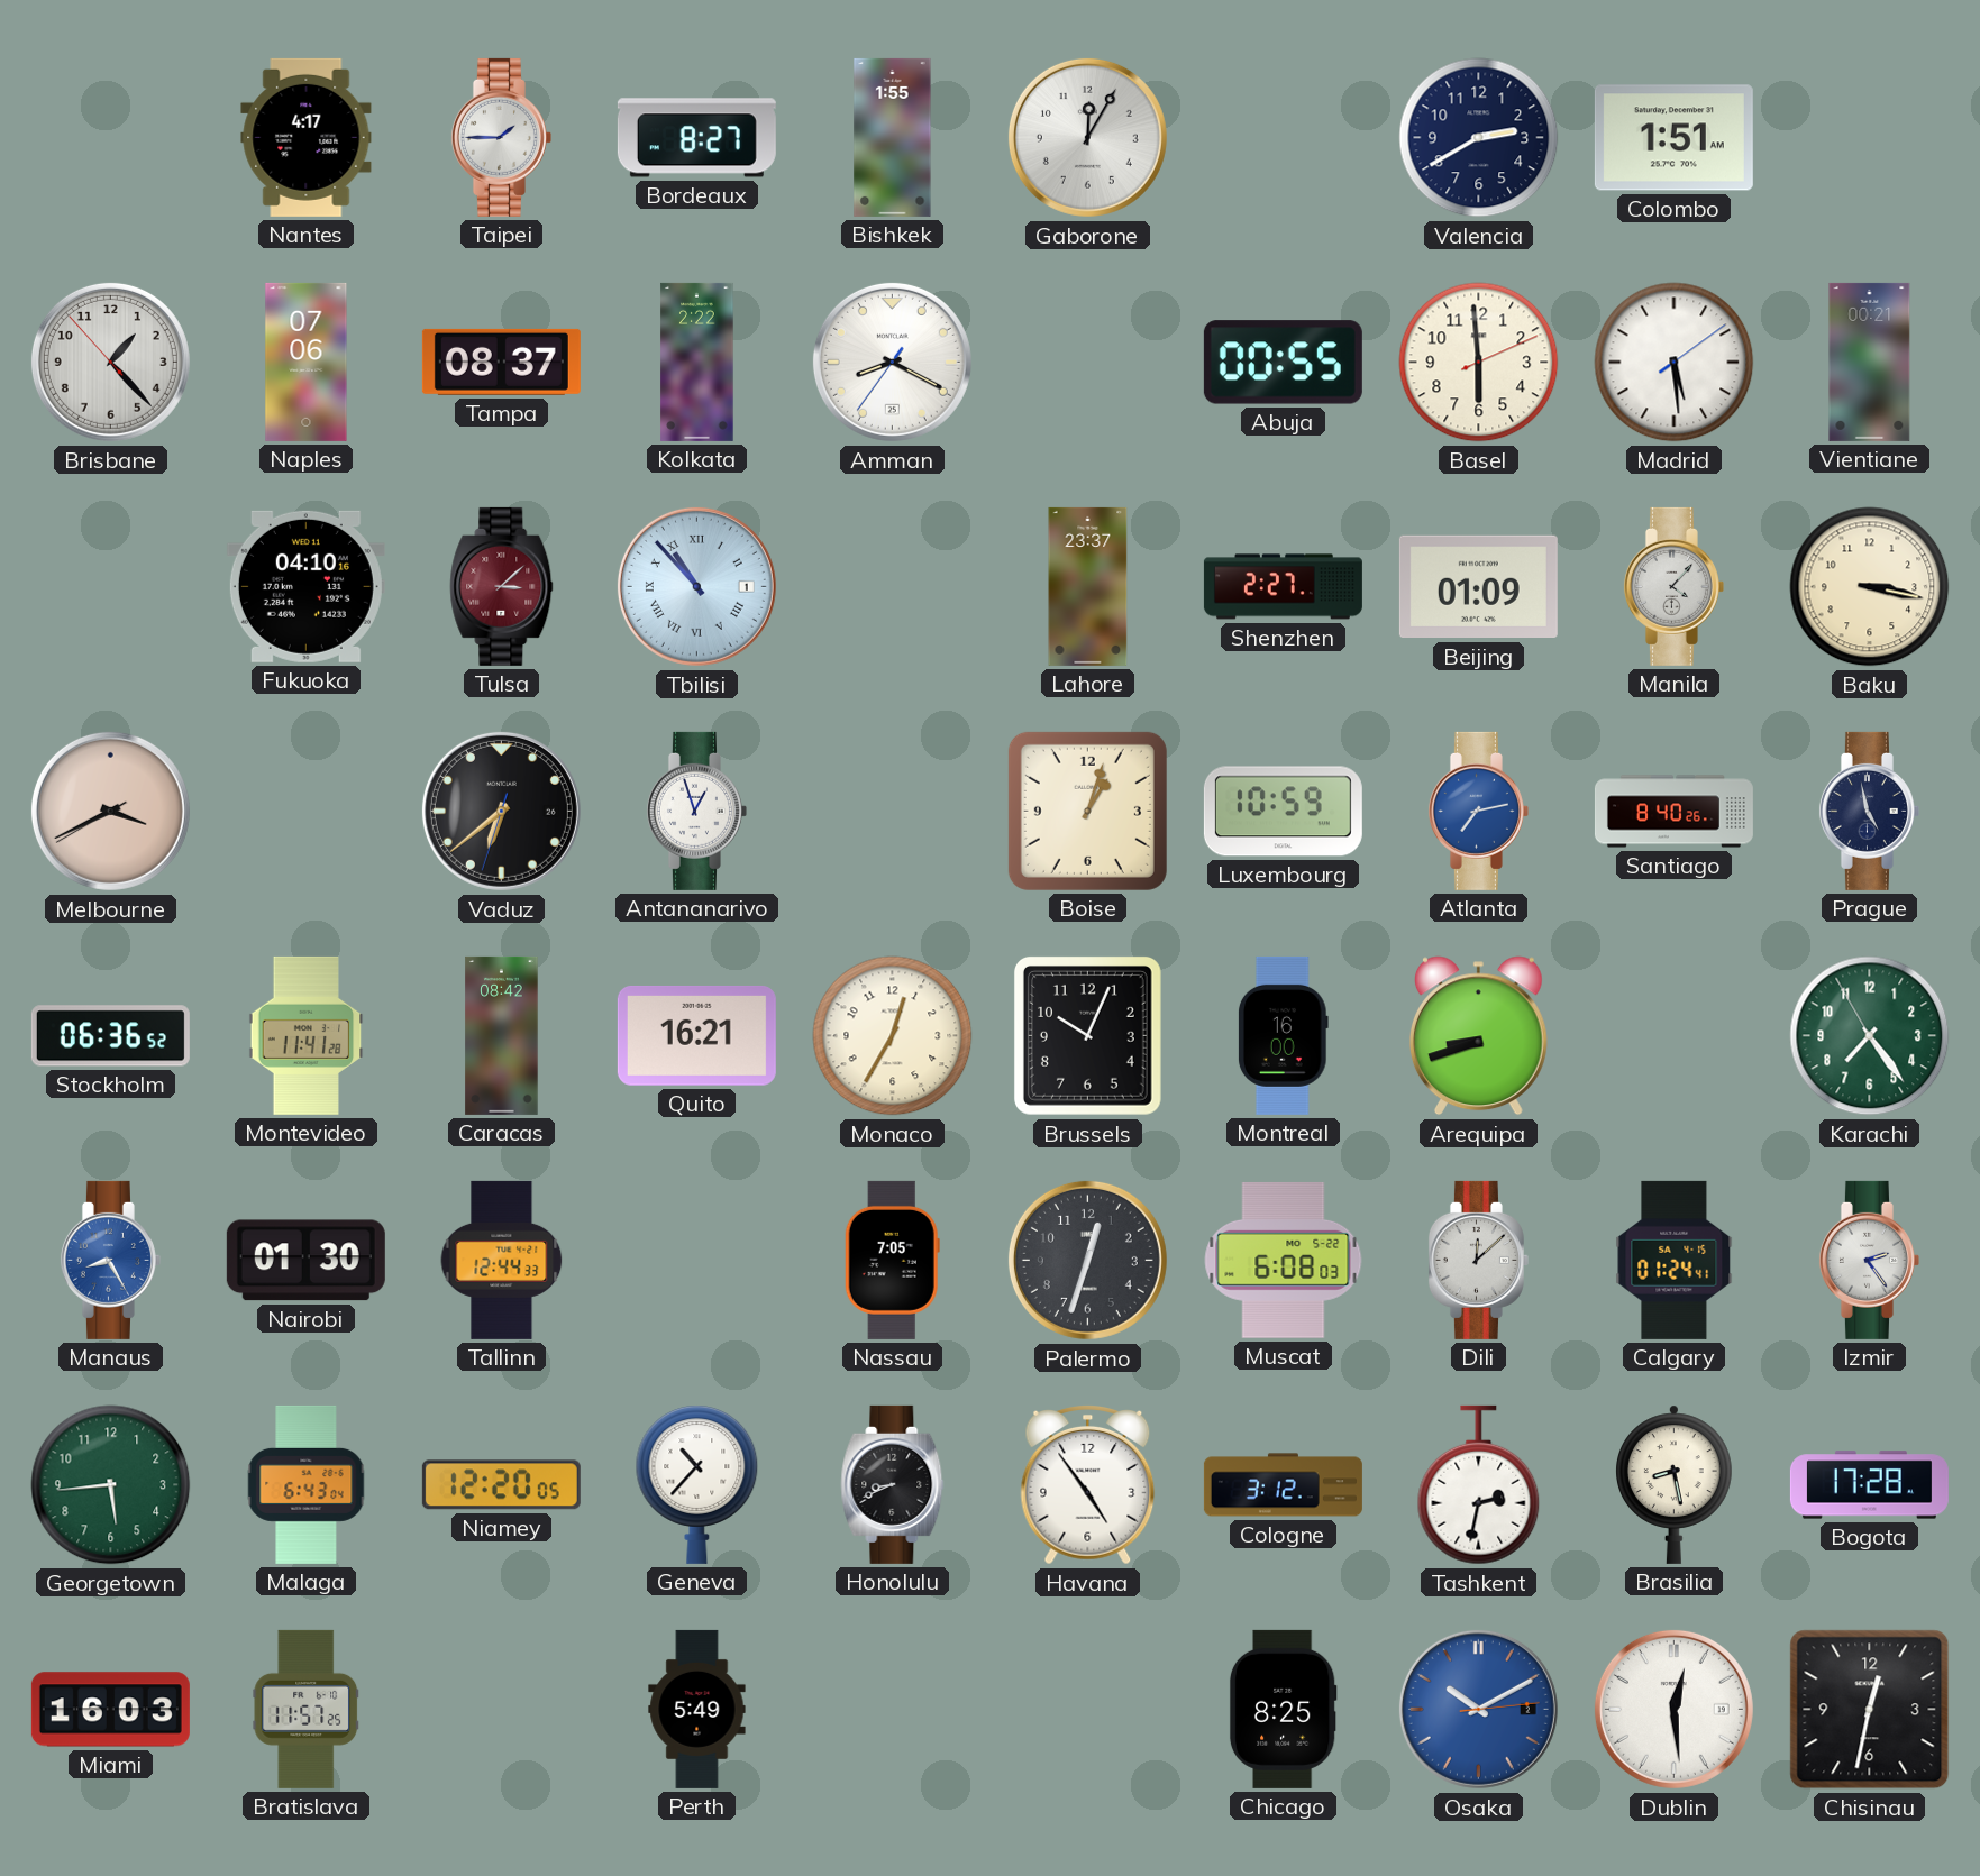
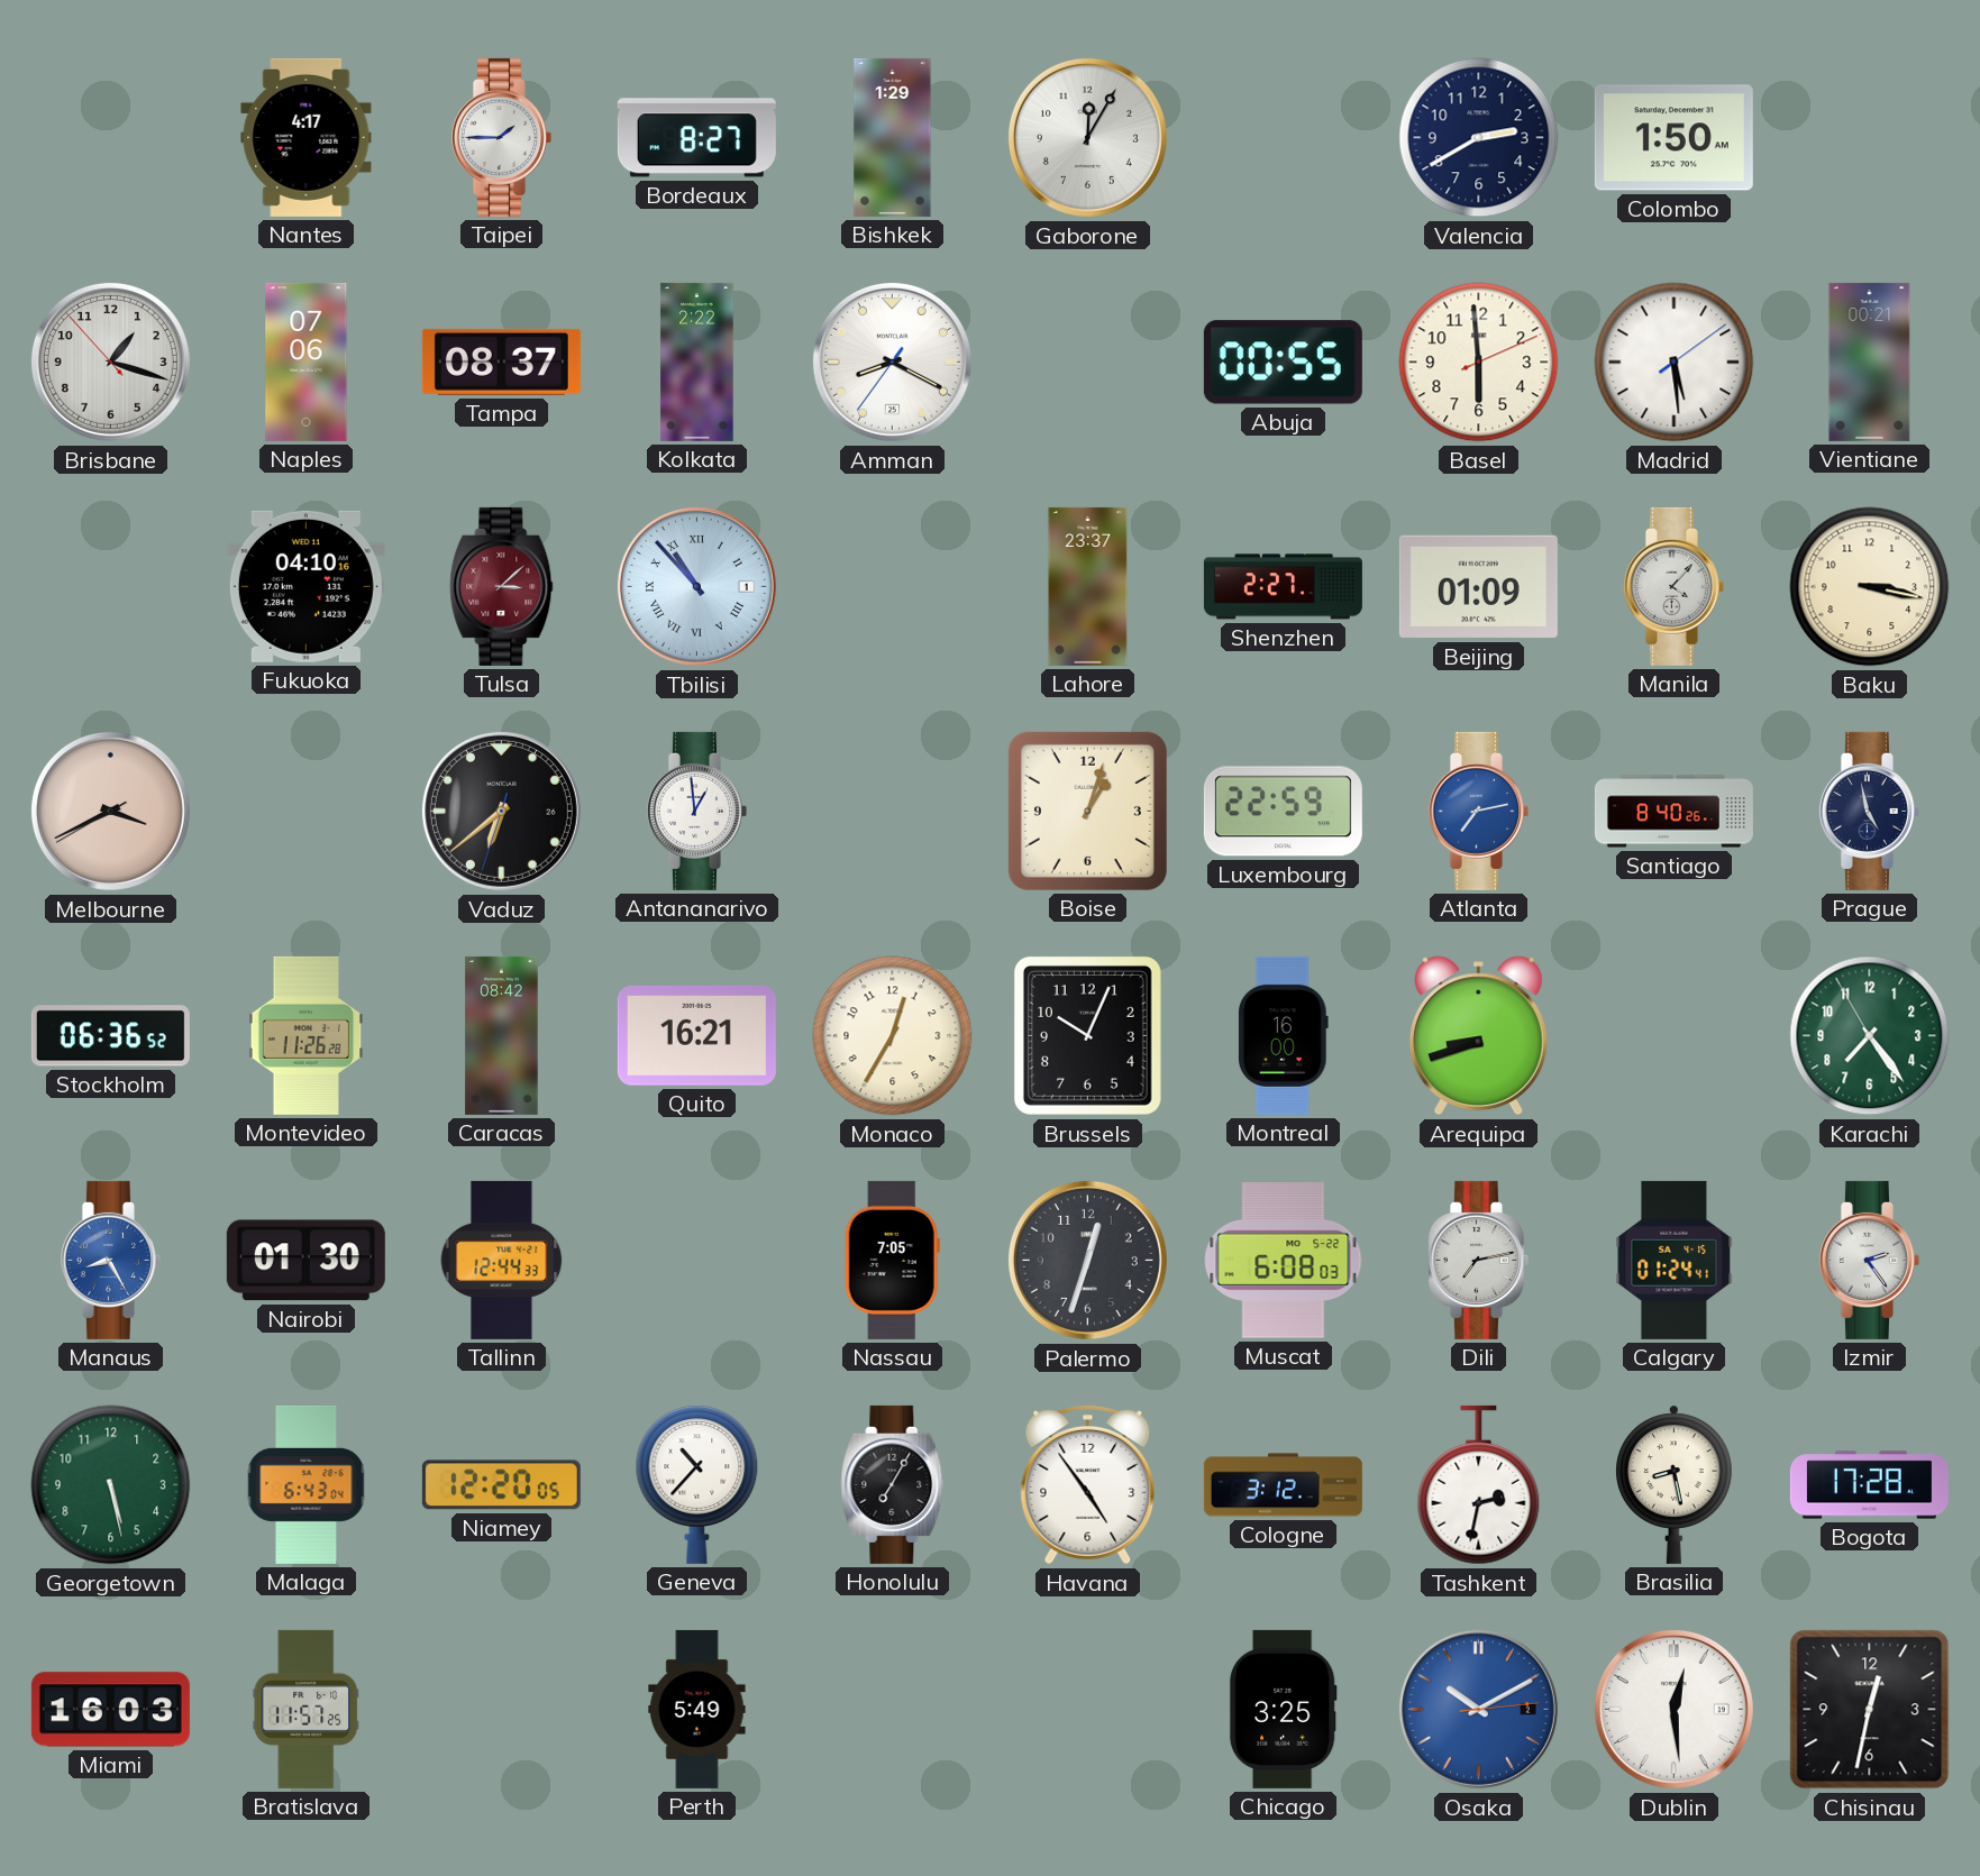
Bishkek: 1:55 -> 1:29 (893, 137)
Colombo: 1:51 -> 1:50 (1673, 138)
Brisbane: 1:22 -> 1:17 (110, 362)
Antananarivo: 12:57 -> 12:59 (696, 811)
Luxembourg: 10:59 -> 22:59 (1283, 812)
Montevideo: 11:41 -> 11:26 (307, 1035)
Dili: 12:08 -> 7:13 (1478, 1260)
Georgetown: 5:44 -> 5:28 (111, 1485)
Honolulu: 8:41 -> 7:05 (893, 1484)
Chicago: 8:25 -> 3:25 (1283, 1709)
